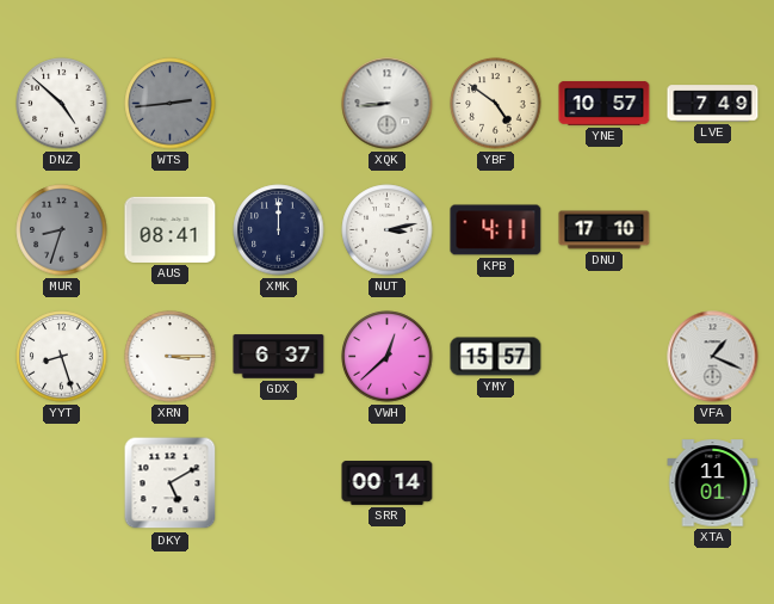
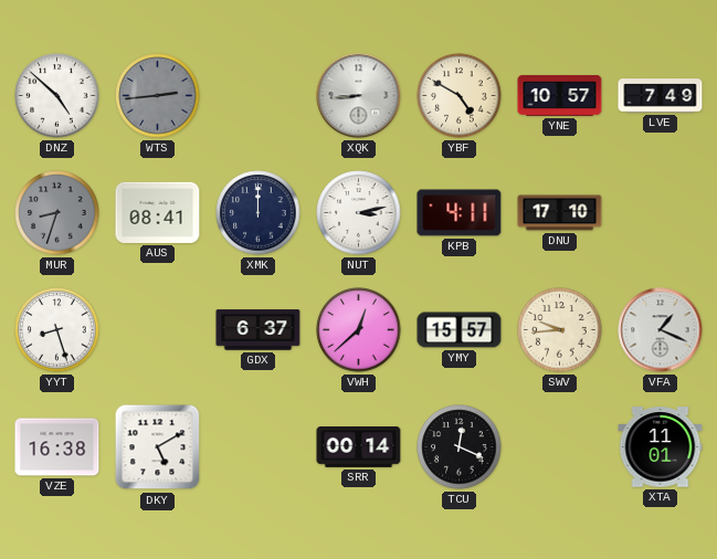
YBF: 4:51 -> 4:50 (460, 96)
XRN: 3:15 -> none (171, 357)
SWV: none -> 9:44 (560, 330)
VZE: none -> 16:38 (57, 447)
TCU: none -> 12:19 (460, 447)
